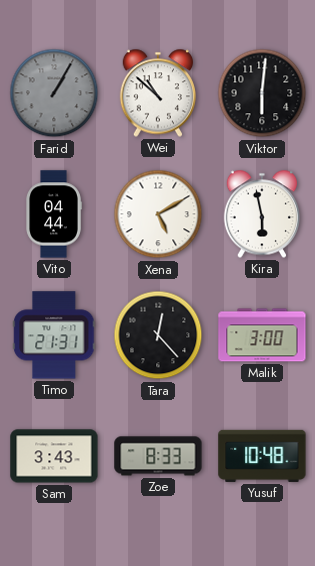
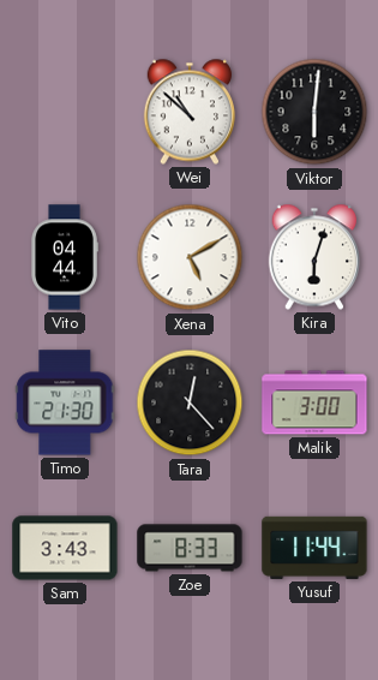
Farid: 1:05 -> none (54, 93)
Kira: 5:58 -> 6:03 (313, 257)
Timo: 21:31 -> 21:30 (65, 402)
Yusuf: 10:48 -> 11:44 (314, 548)
